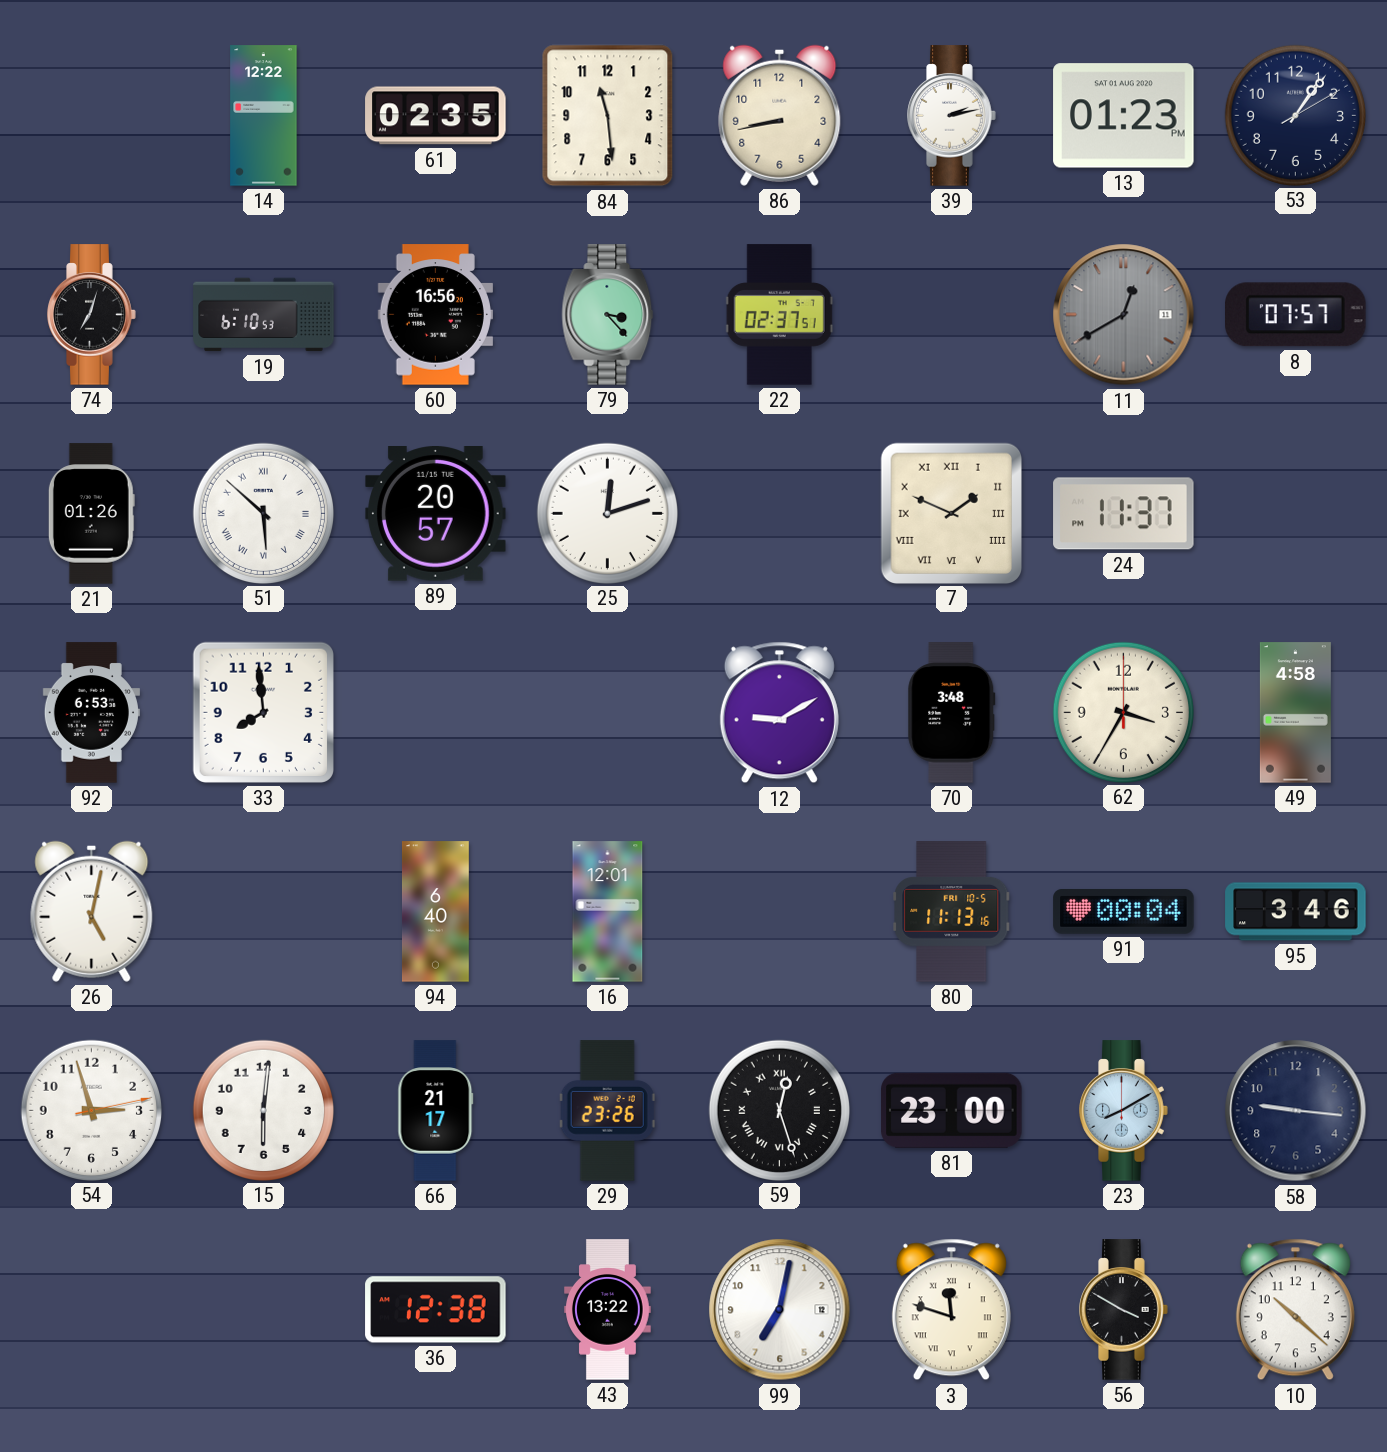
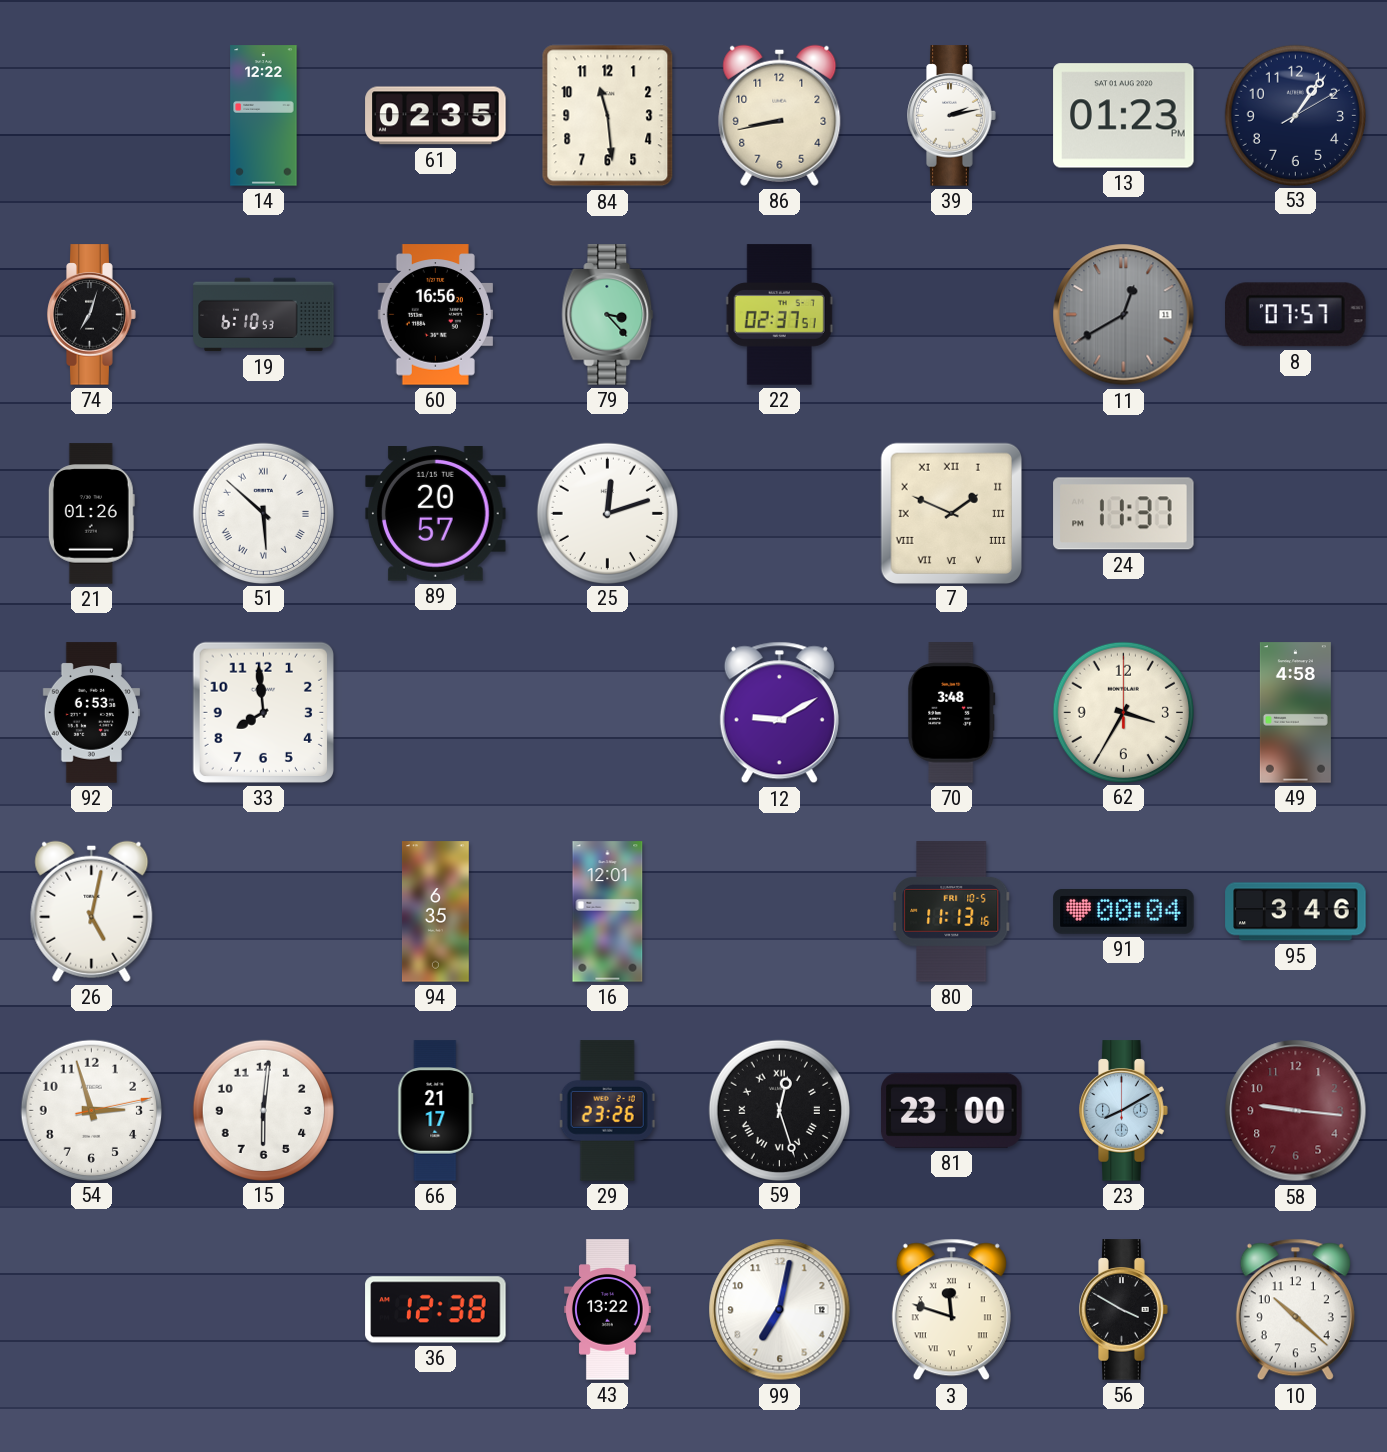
94: 6:40 -> 6:35 (435, 912)
58 dial: navy -> burgundy (1296, 1111)
